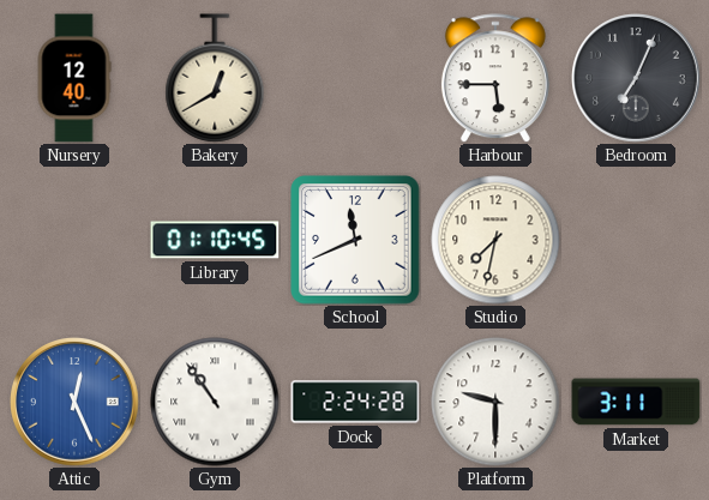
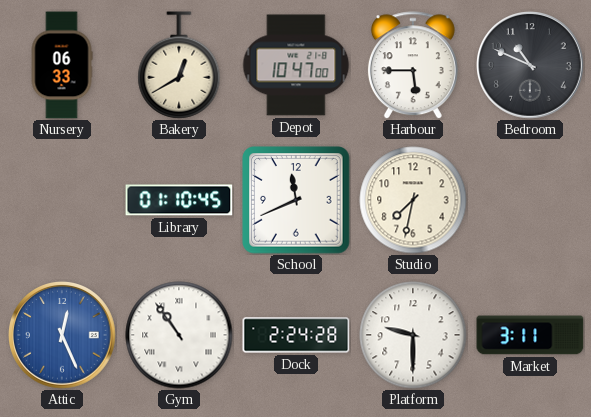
Nursery: 12:40 -> 06:33 (62, 65)
Depot: none -> 10:47 (296, 65)
Bedroom: 7:04 -> 10:49 (531, 66)
